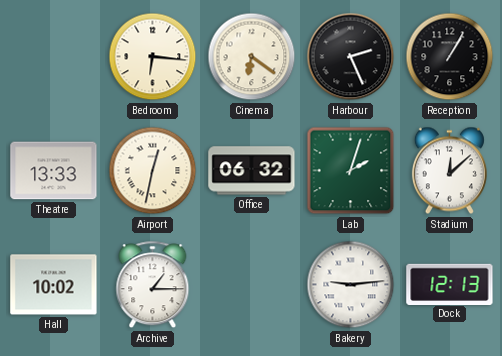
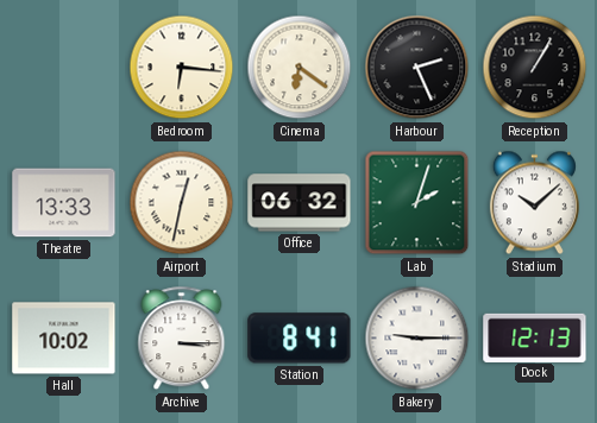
Stadium: 12:08 -> 10:08 (534, 203)
Archive: 1:15 -> 3:15 (182, 339)
Station: none -> 8:41 (300, 339)
Bakery: 9:14 -> 9:15 (417, 339)
